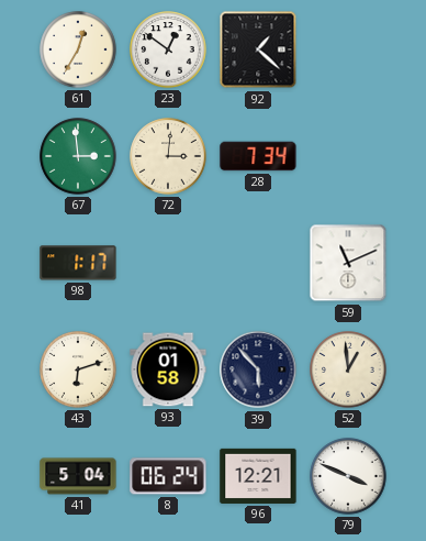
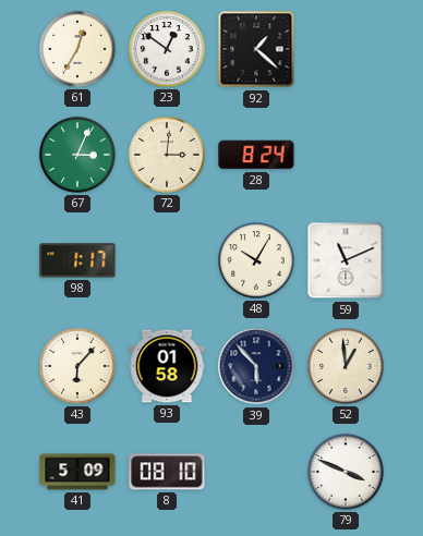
67: 2:59 -> 3:04 (77, 155)
28: 7:34 -> 8:24 (256, 155)
48: none -> 10:05 (256, 260)
43: 6:12 -> 6:07 (77, 366)
41: 5:04 -> 5:09 (77, 472)
8: 06:24 -> 08:10 (167, 472)
96: 12:21 -> none (258, 476)
